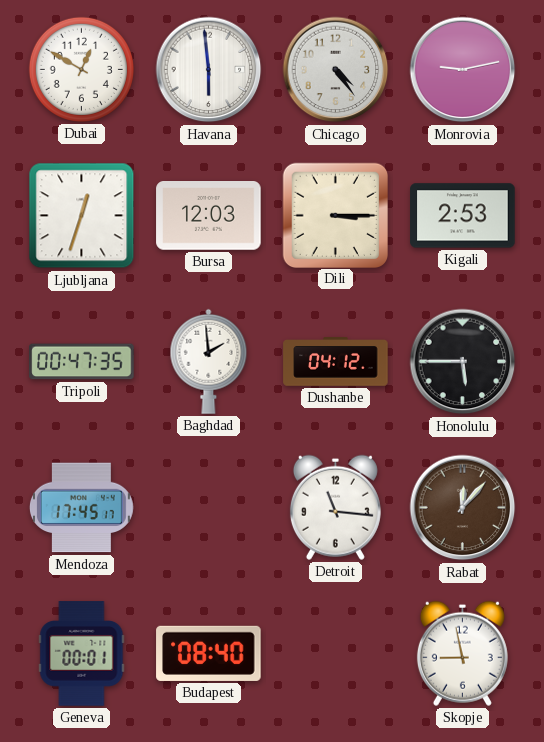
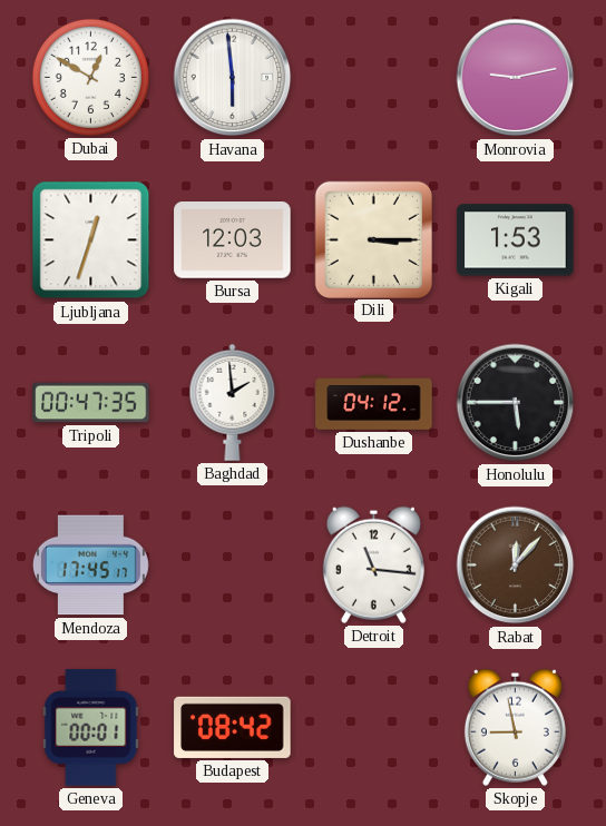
Chicago: 4:24 -> none (336, 70)
Kigali: 2:53 -> 1:53 (516, 240)
Budapest: 08:40 -> 08:42 (233, 727)
